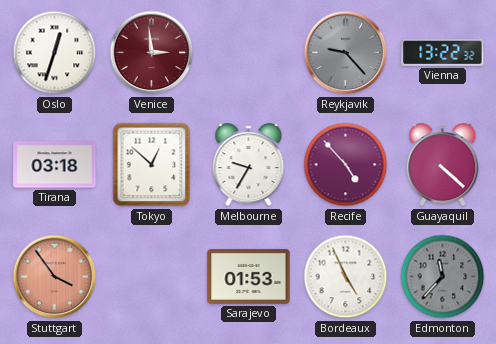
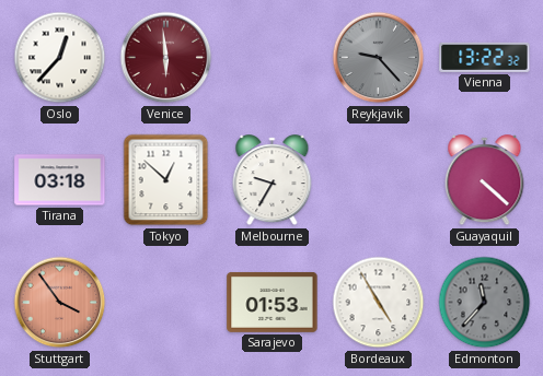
Oslo: 12:33 -> 12:37 (60, 58)
Venice: 2:59 -> 5:59 (166, 58)
Recife: 4:53 -> none (346, 165)
Bordeaux: 4:56 -> 4:55 (379, 303)
